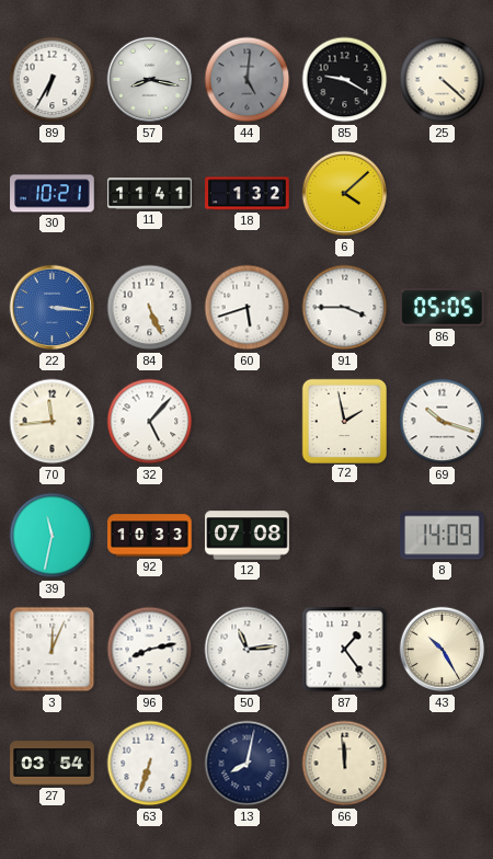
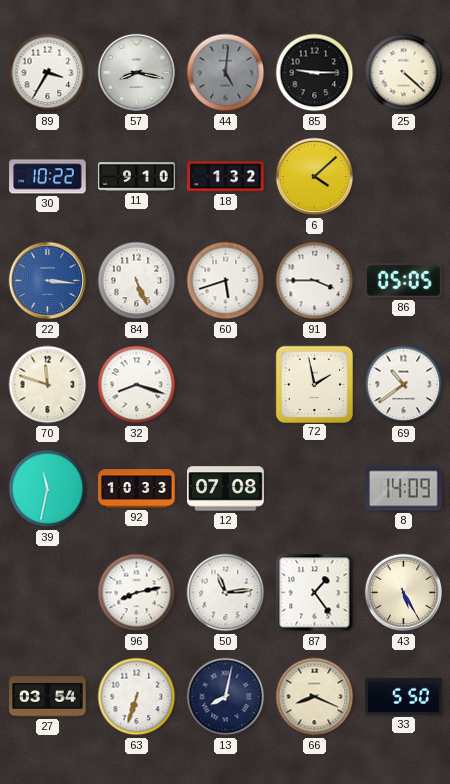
89: 6:35 -> 3:35 (48, 73)
85: 9:20 -> 9:15 (315, 73)
30: 10:21 -> 10:22 (48, 177)
11: 11:41 -> 9:10 (137, 177)
70: 11:44 -> 11:48 (48, 385)
32: 5:07 -> 8:18 (137, 385)
69: 10:18 -> 10:39 (404, 385)
3: 12:04 -> none (53, 650)
43: 10:25 -> 5:25 (404, 593)
66: 11:59 -> 8:19 (315, 697)
33: none -> 5:50 (404, 696)
